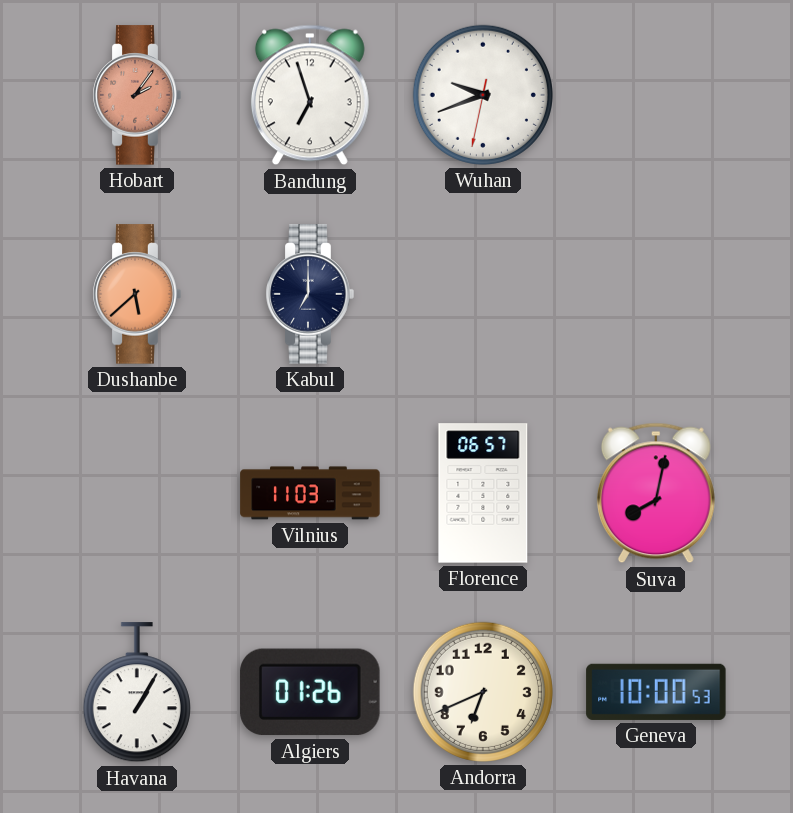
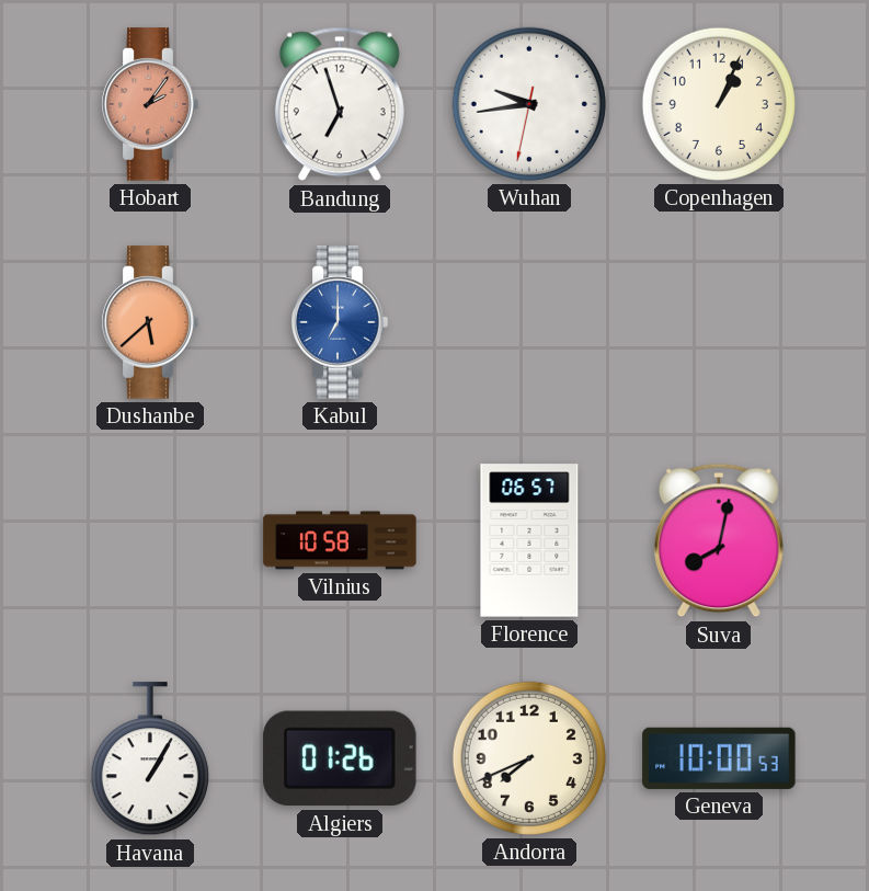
Wuhan: 9:41 -> 9:43 (529, 104)
Copenhagen: none -> 1:04 (719, 104)
Kabul dial: navy -> blue (340, 322)
Vilnius: 11:03 -> 10:58 (340, 540)
Andorra: 6:41 -> 7:41 (529, 758)
